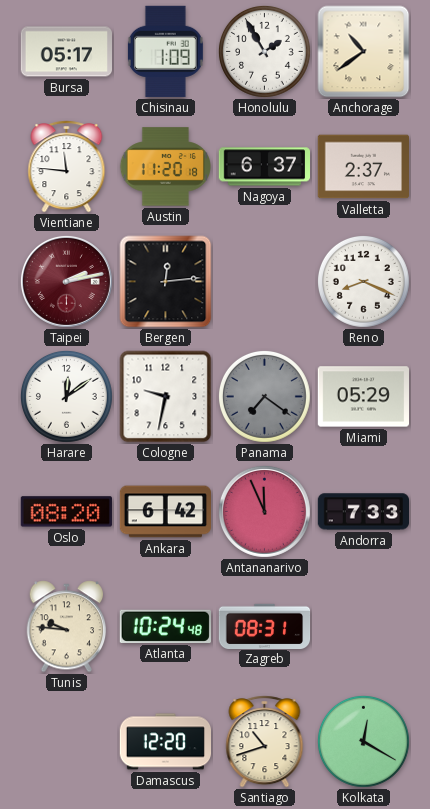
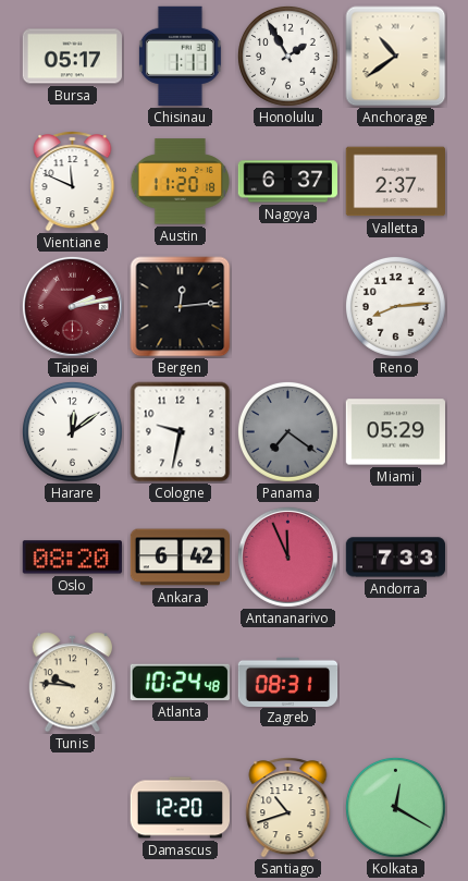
Chisinau: 1:09 -> 1:11 (180, 56)
Vientiane: 11:46 -> 11:49 (73, 182)
Reno: 8:19 -> 8:14 (395, 306)
